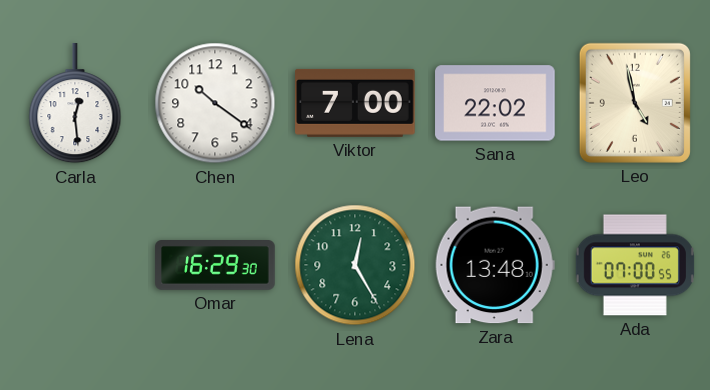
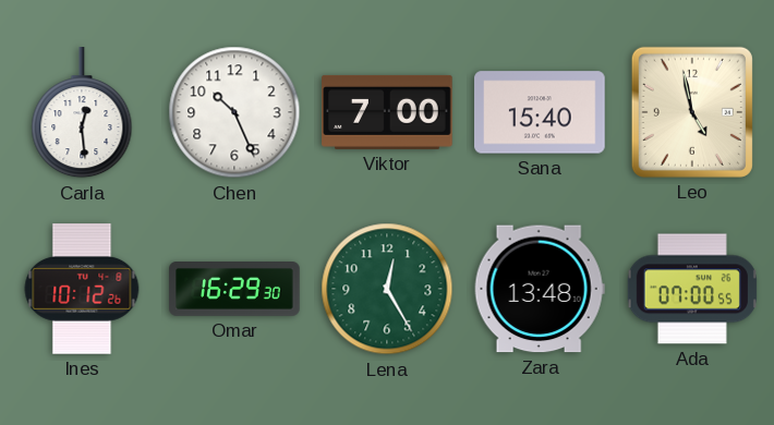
Chen: 10:21 -> 10:26 (234, 112)
Sana: 22:02 -> 15:40 (540, 112)
Ines: none -> 10:12 (82, 289)
